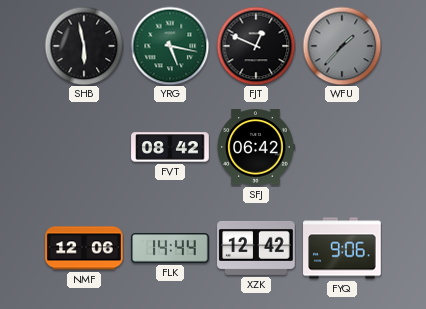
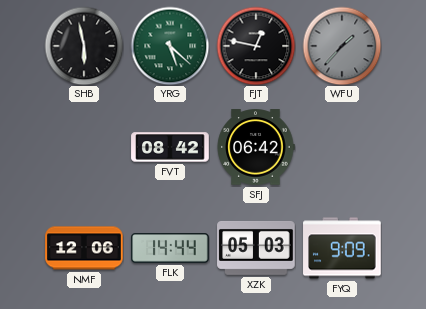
YRG: 5:17 -> 5:22 (170, 46)
FJT: 12:49 -> 12:47 (256, 46)
XZK: 12:42 -> 05:03 (256, 248)
FYQ: 9:06 -> 9:09 (342, 248)
